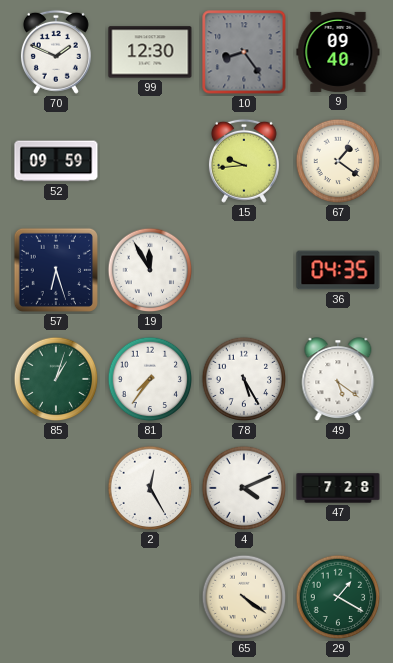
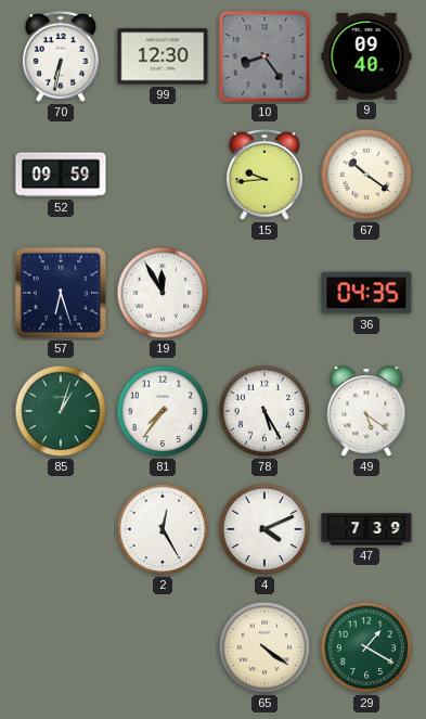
70: 1:49 -> 6:32 (61, 56)
67: 1:21 -> 10:21 (366, 175)
47: 7:28 -> 7:39 (366, 529)
